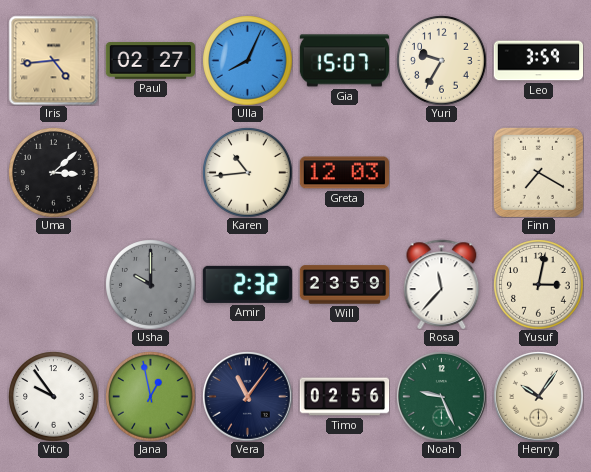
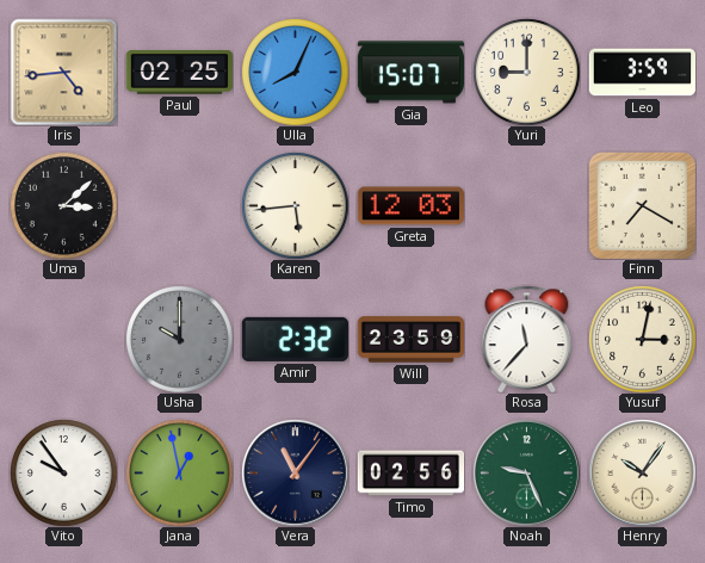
Paul: 02:27 -> 02:25 (179, 73)
Yuri: 9:35 -> 9:00 (526, 72)
Karen: 10:44 -> 5:44 (295, 205)
